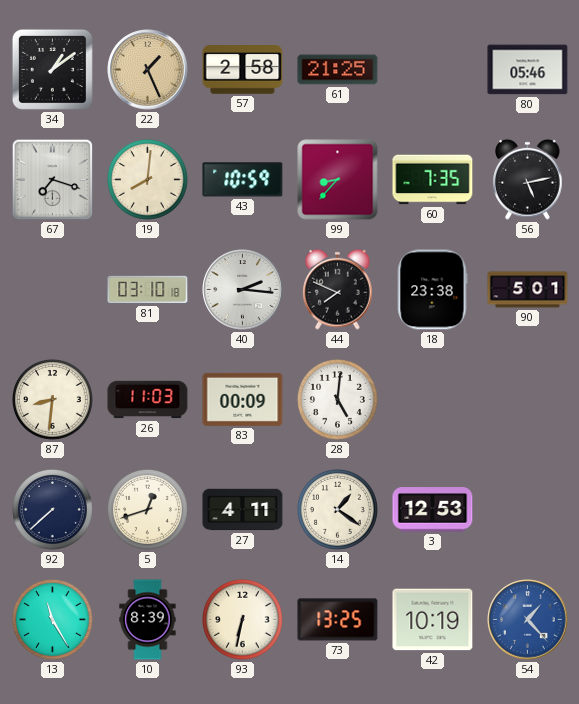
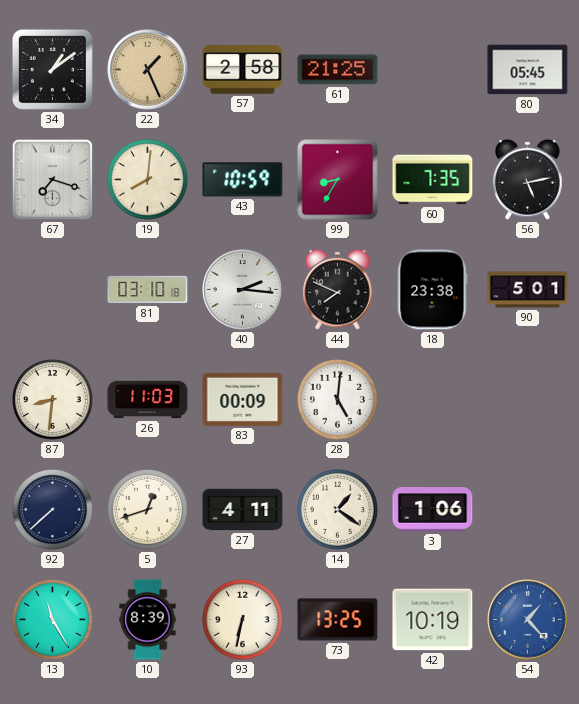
80: 05:46 -> 05:45 (528, 70)
99: 8:37 -> 8:35 (338, 180)
3: 12:53 -> 1:06 (433, 510)
